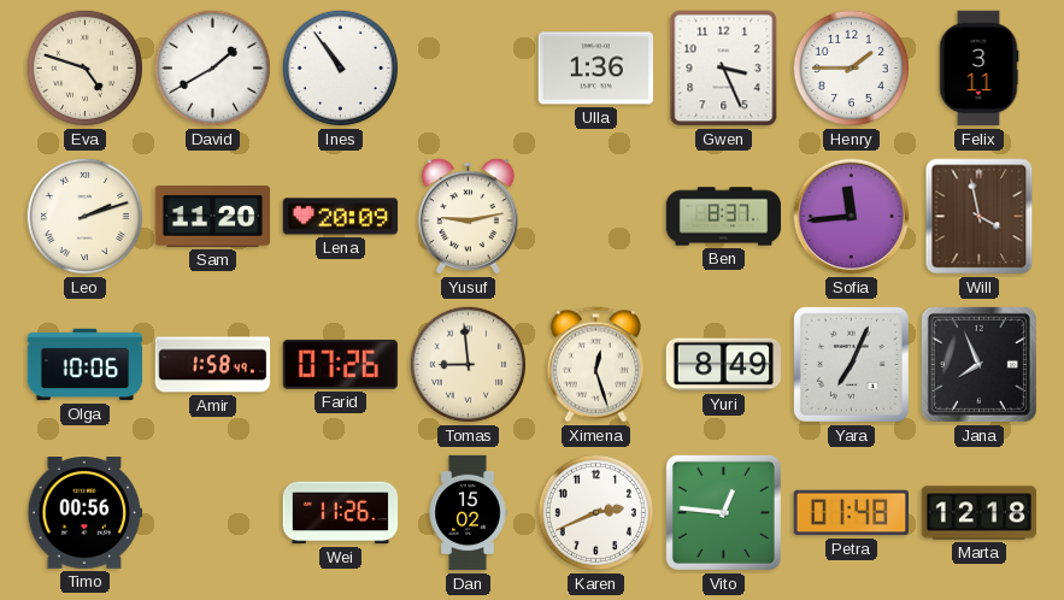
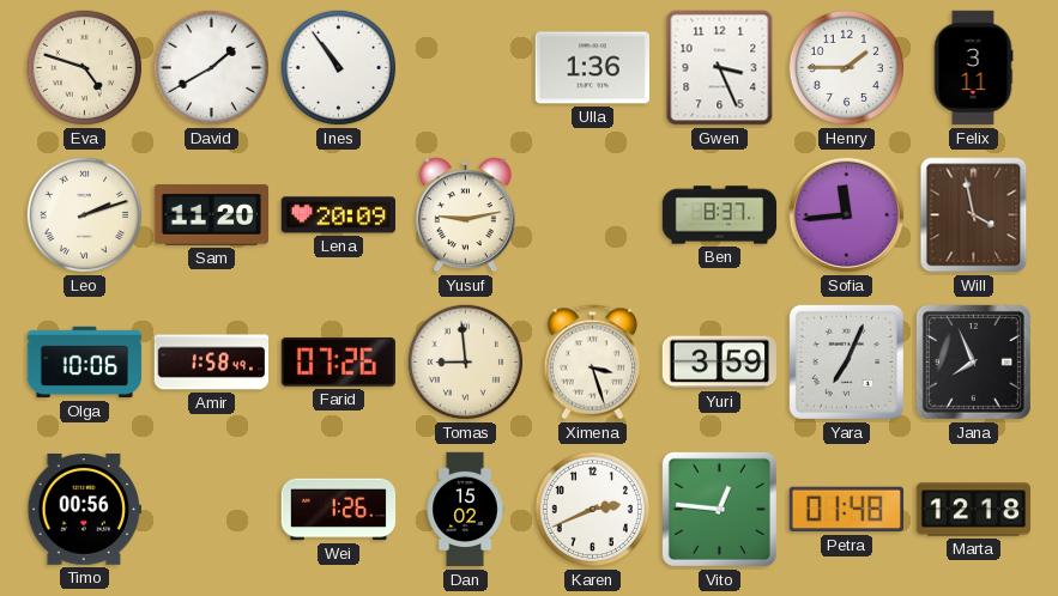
Ximena: 12:27 -> 3:27 (592, 363)
Yuri: 8:49 -> 3:59 (720, 363)
Wei: 11:26 -> 1:26 (339, 510)
